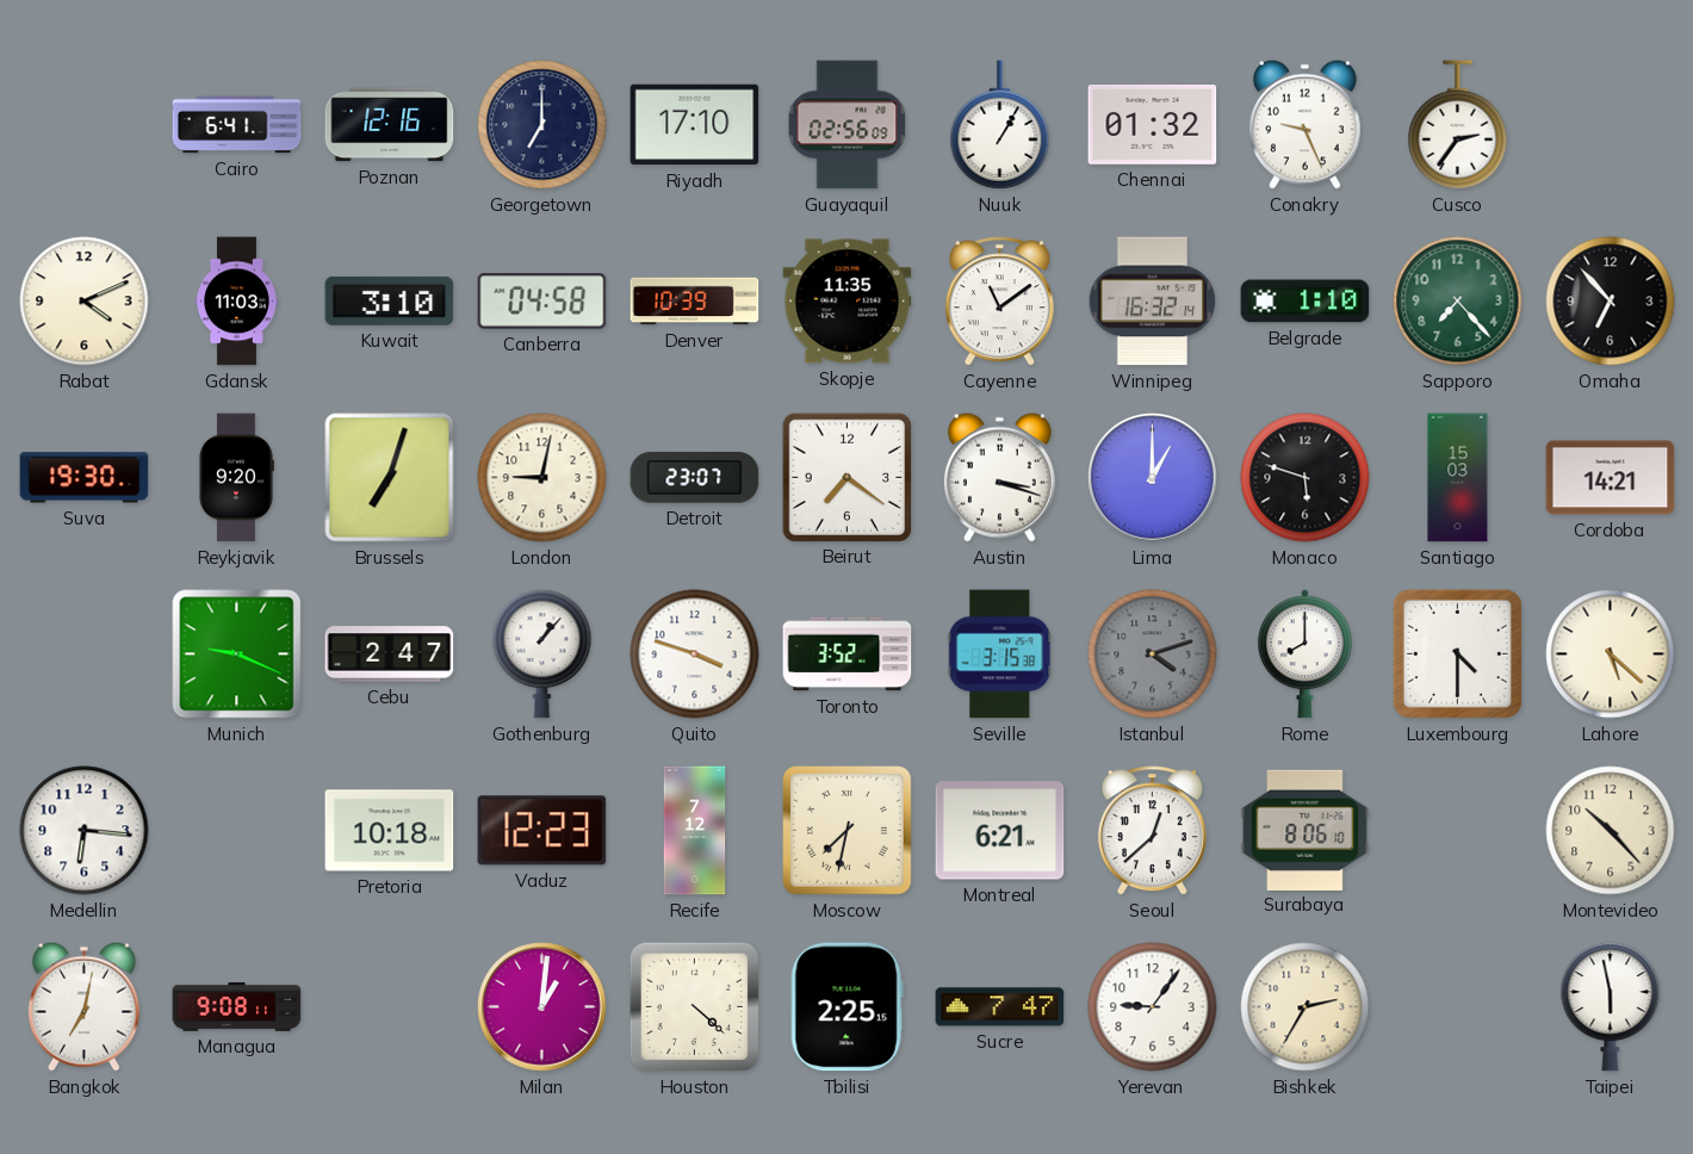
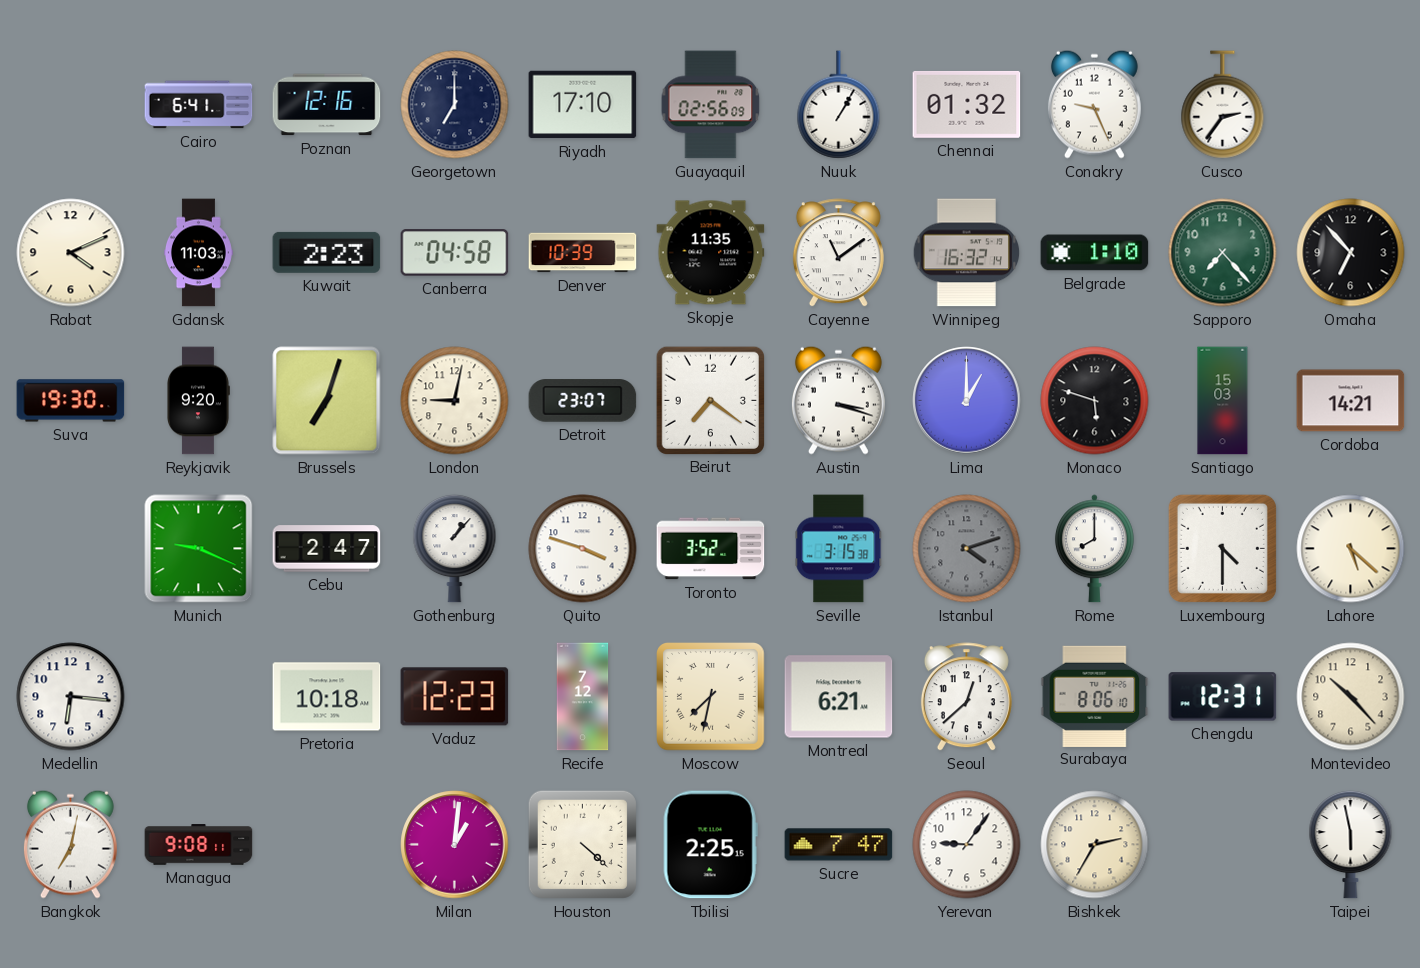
Kuwait: 3:10 -> 2:23 (327, 252)
Chengdu: none -> 12:31 (1223, 697)
